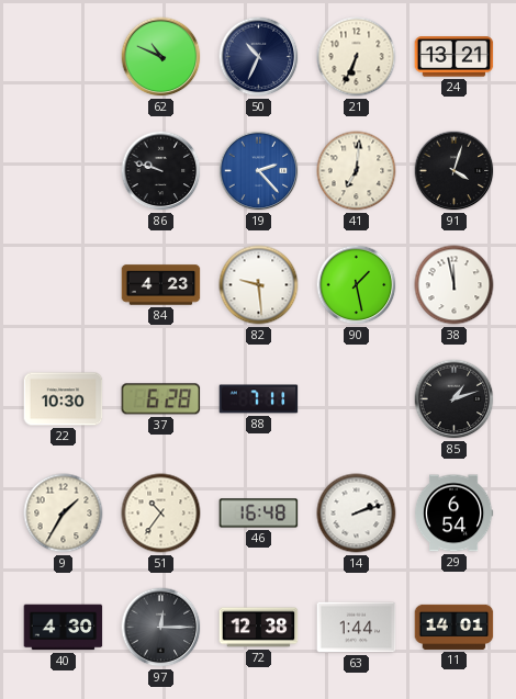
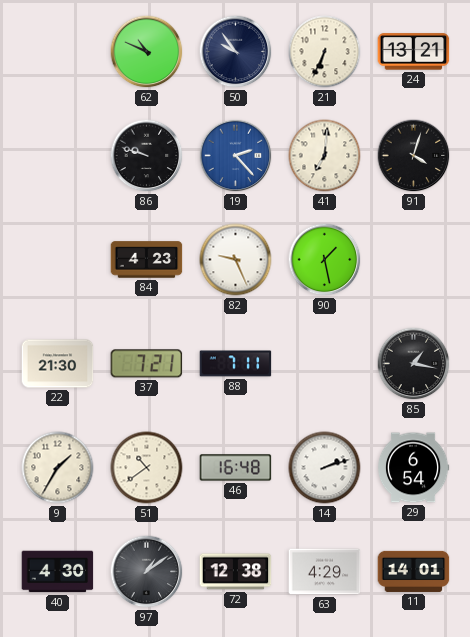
50: 10:34 -> 9:54 (236, 52)
82: 9:29 -> 9:26 (236, 260)
38: 11:58 -> none (455, 285)
22: 10:30 -> 21:30 (58, 364)
37: 6:28 -> 7:21 (147, 364)
85: 1:12 -> 1:17 (414, 364)
51: 10:36 -> 10:39 (147, 468)
97: 12:15 -> 1:09 (147, 572)
63: 1:44 -> 4:29 (325, 572)
